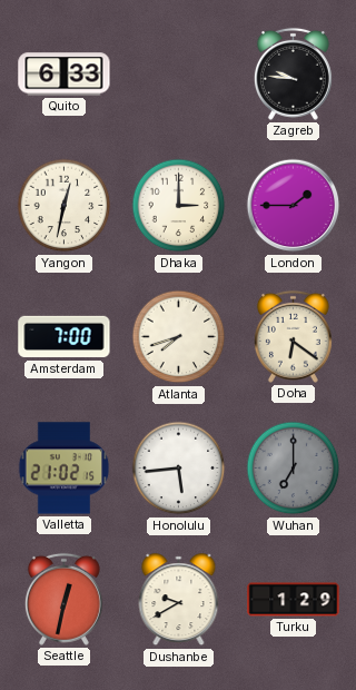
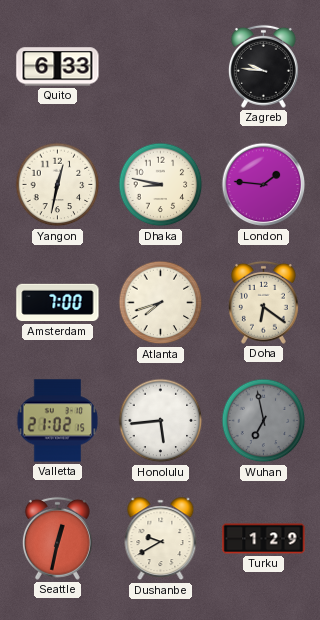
Dhaka: 3:00 -> 8:47 (161, 185)
London: 1:45 -> 1:46 (264, 185)
Wuhan: 7:00 -> 6:58 (264, 421)
